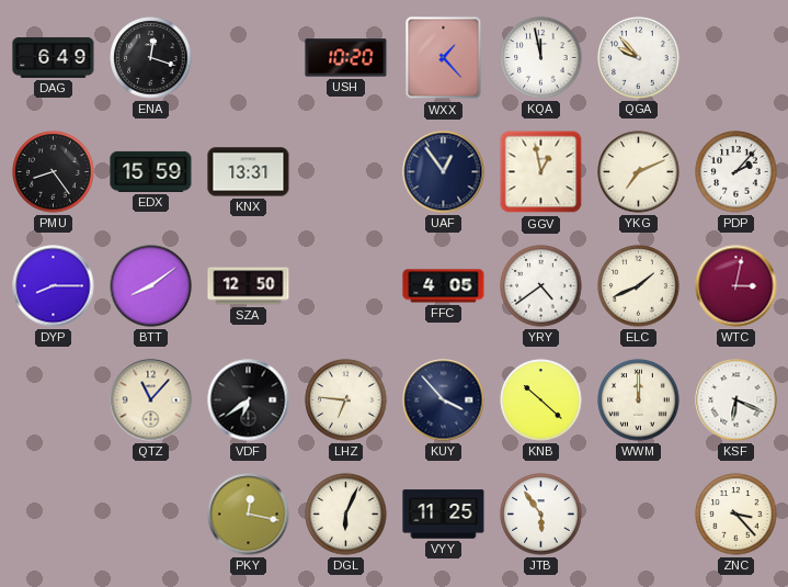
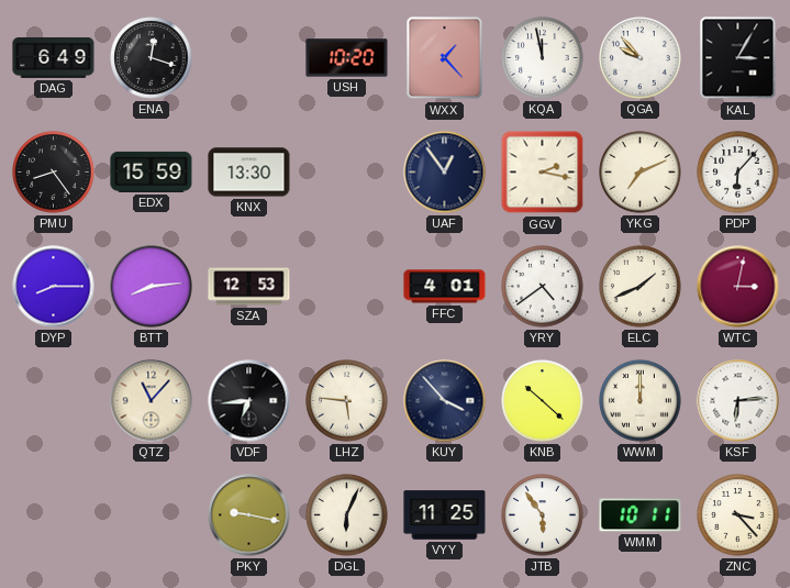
KAL: none -> 3:05 (738, 58)
KNX: 13:31 -> 13:30 (249, 173)
GGV: 12:58 -> 2:17 (543, 173)
PDP: 2:07 -> 6:07 (738, 173)
BTT: 8:09 -> 8:14 (152, 287)
SZA: 12:50 -> 12:53 (249, 287)
FFC: 4:05 -> 4:01 (445, 287)
VDF: 6:39 -> 6:44 (249, 401)
LHZ: 6:46 -> 5:46 (347, 401)
KSF: 6:19 -> 6:14 (738, 401)
PKY: 12:17 -> 9:17 (249, 515)
WMM: none -> 10:11 (641, 515)
